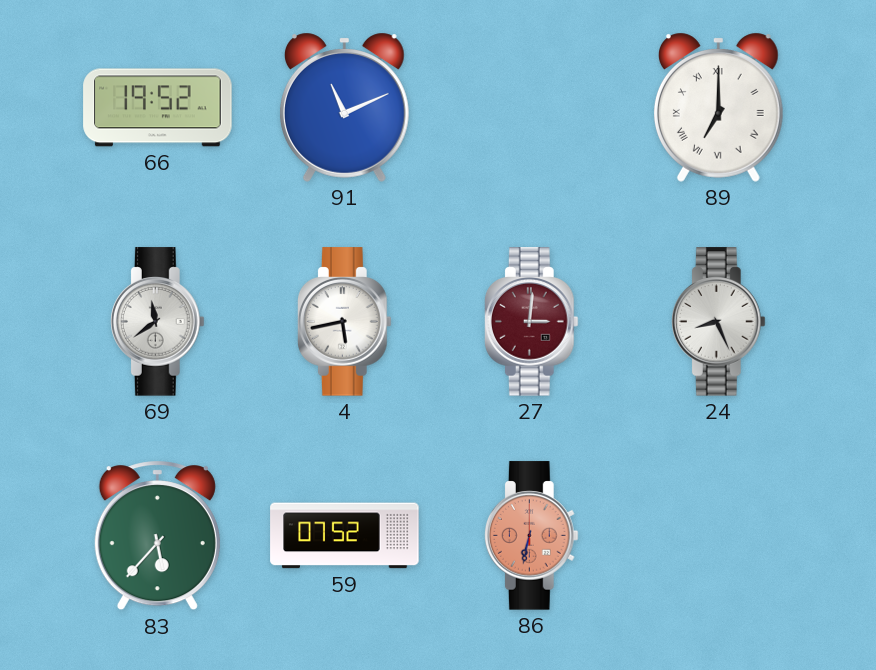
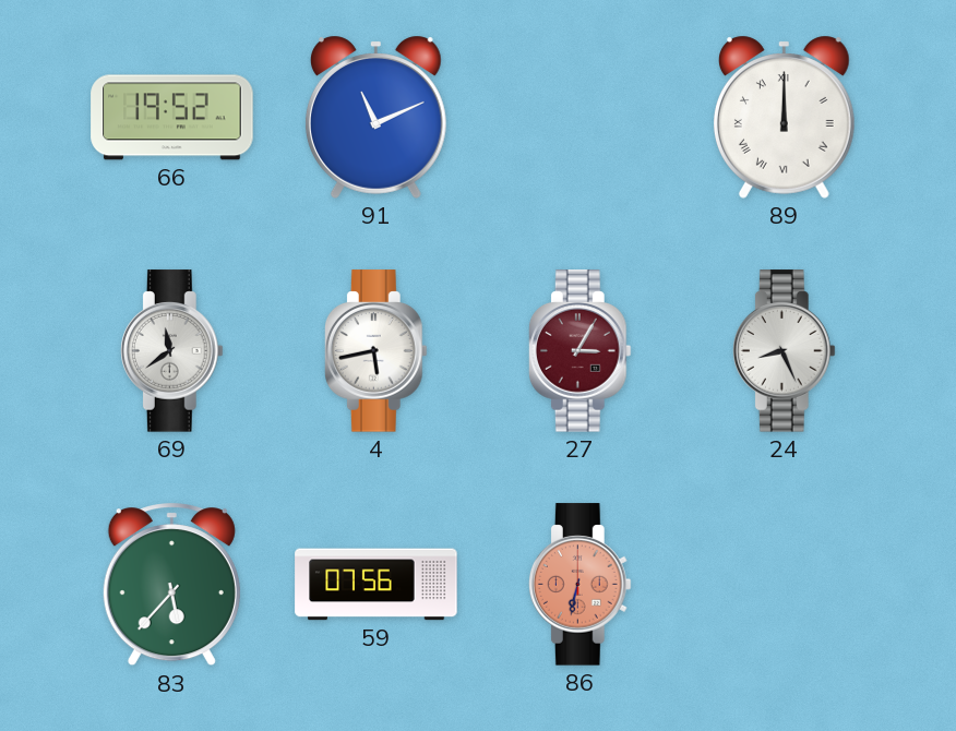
89: 7:00 -> 12:00 (784, 117)
27: 3:01 -> 3:05 (579, 351)
59: 07:52 -> 07:56 (377, 585)
